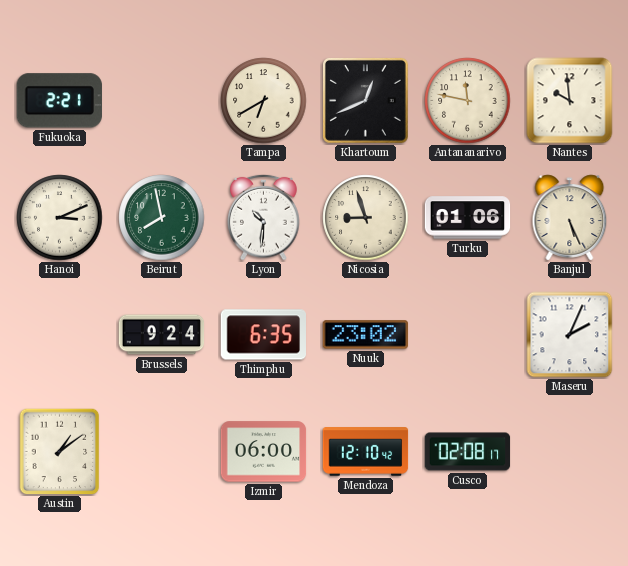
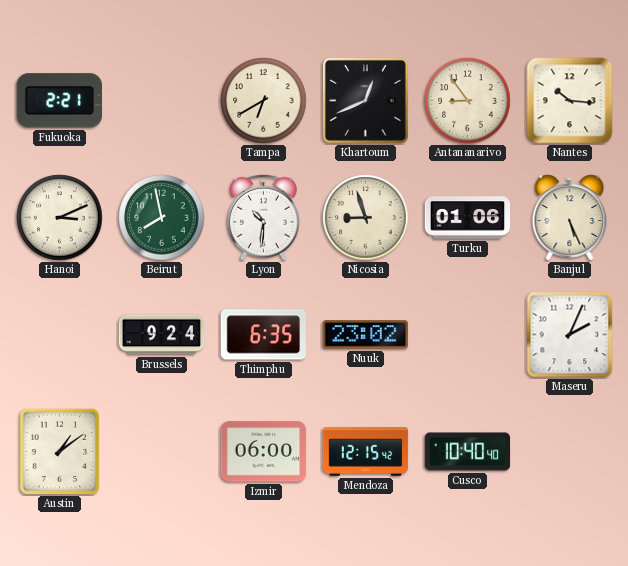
Antananarivo: 11:47 -> 8:54 (468, 101)
Nantes: 9:59 -> 10:16 (570, 101)
Mendoza: 12:10 -> 12:15 (366, 452)
Cusco: 02:08 -> 10:40 (468, 452)
